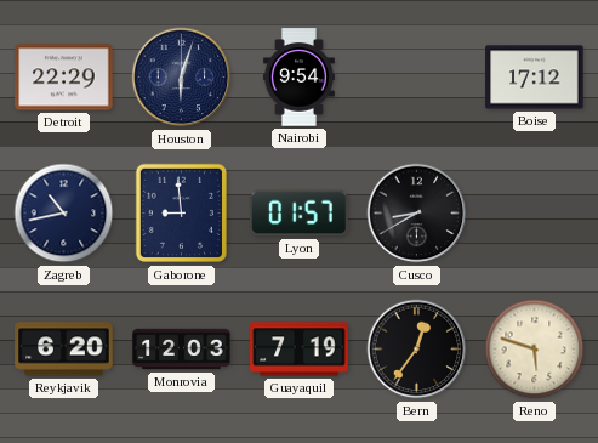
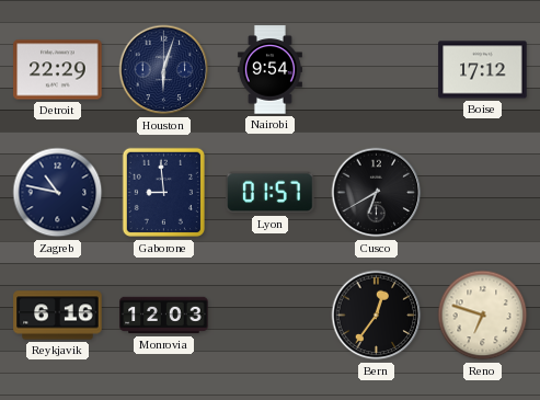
Zagreb: 10:43 -> 10:47 (58, 193)
Cusco: 8:40 -> 6:40 (377, 193)
Reykjavik: 6:20 -> 6:16 (58, 316)
Guayaquil: 7:19 -> none (300, 350)
Reno: 5:48 -> 6:48 (483, 316)
